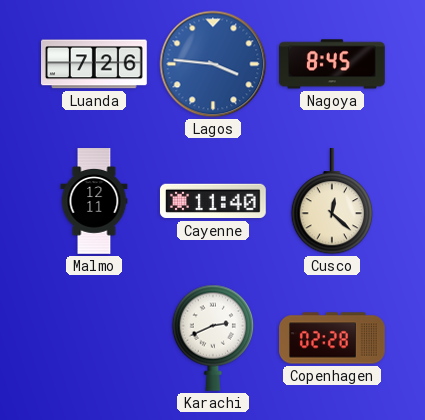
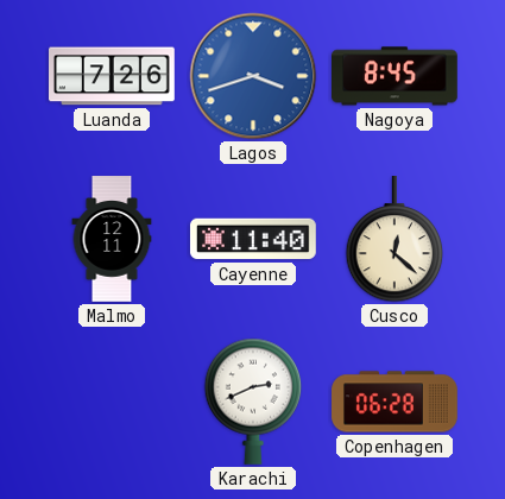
Lagos: 3:46 -> 3:42 (253, 76)
Copenhagen: 02:28 -> 06:28 (394, 402)
